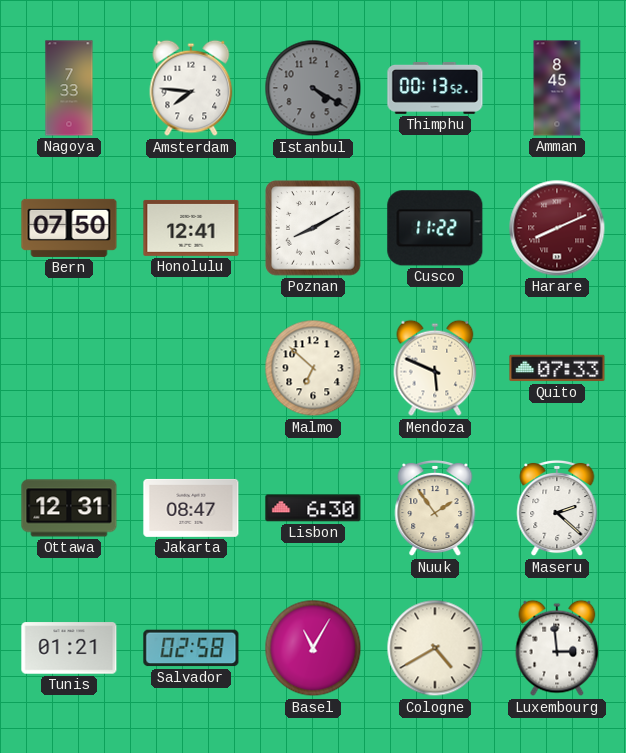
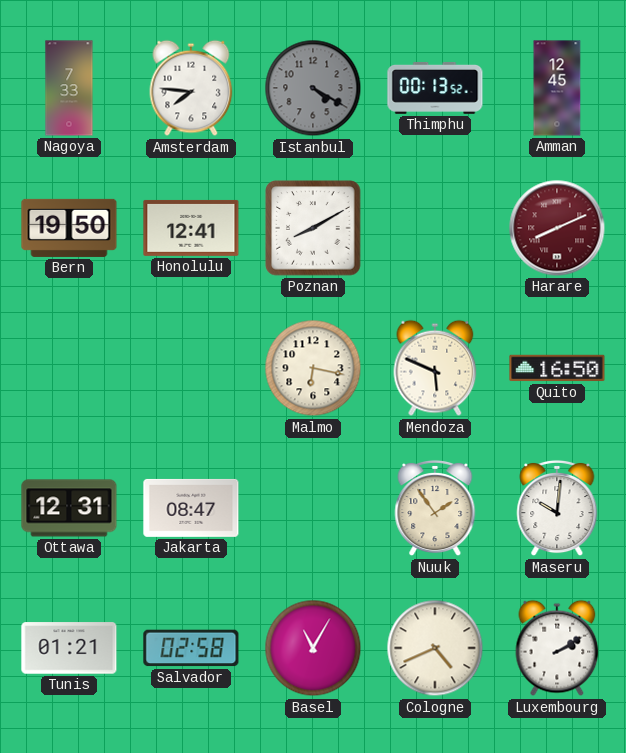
Amman: 8:45 -> 12:45 (557, 88)
Bern: 07:50 -> 19:50 (69, 228)
Cusco: 11:22 -> none (435, 228)
Malmo: 6:52 -> 6:17 (313, 368)
Quito: 07:33 -> 16:50 (557, 368)
Lisbon: 6:30 -> none (313, 508)
Maseru: 2:22 -> 10:01 (557, 508)
Cologne: 4:40 -> 4:41 (435, 648)
Luxembourg: 2:59 -> 2:10 (557, 648)
